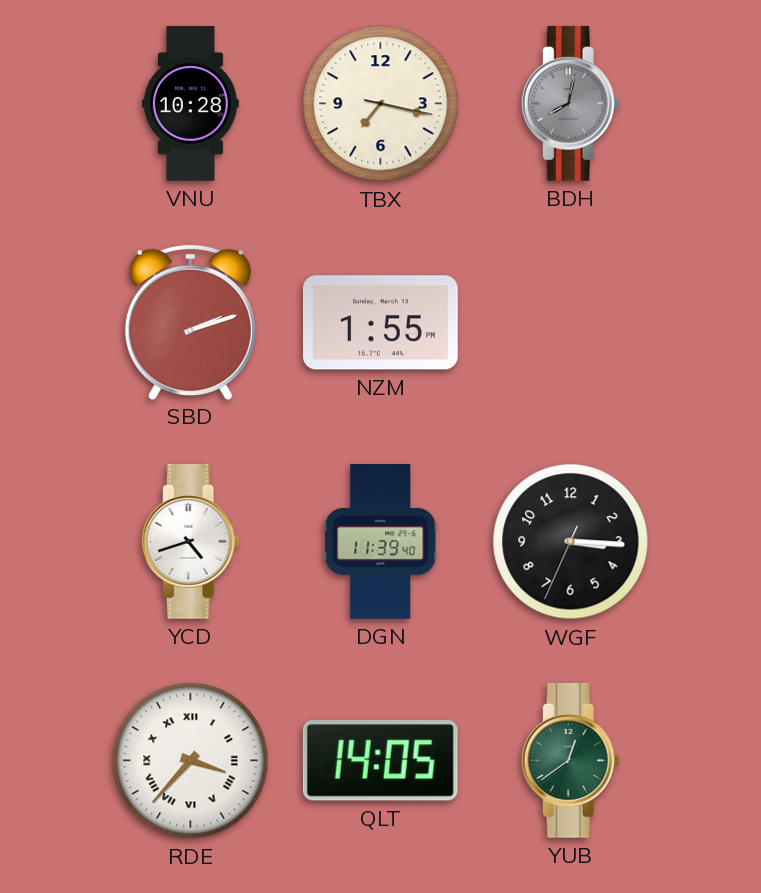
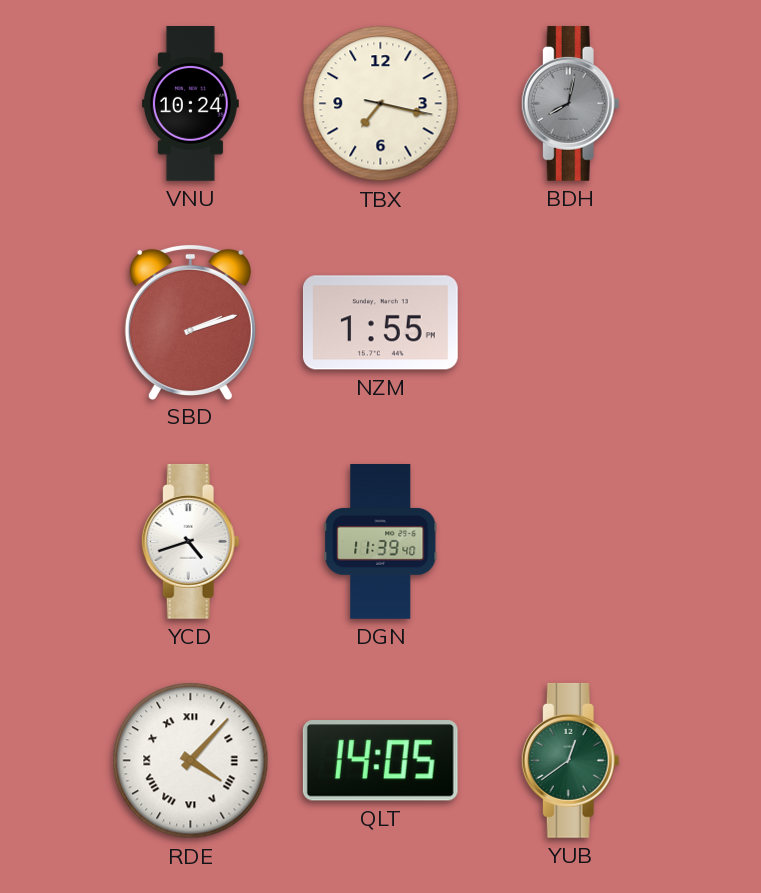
VNU: 10:28 -> 10:24 (190, 104)
WGF: 3:15 -> none (571, 542)
RDE: 3:37 -> 4:07 (191, 761)
